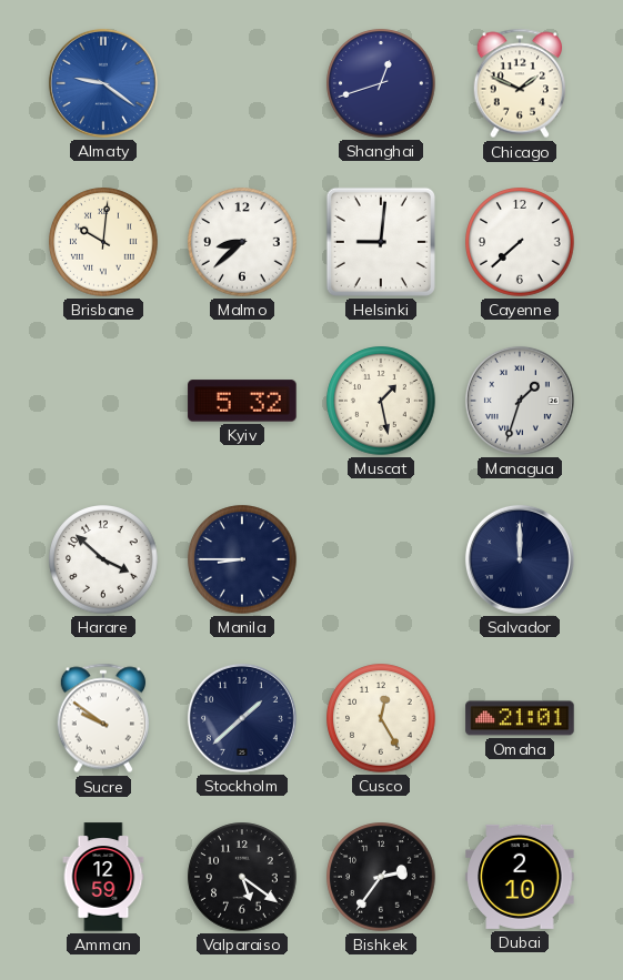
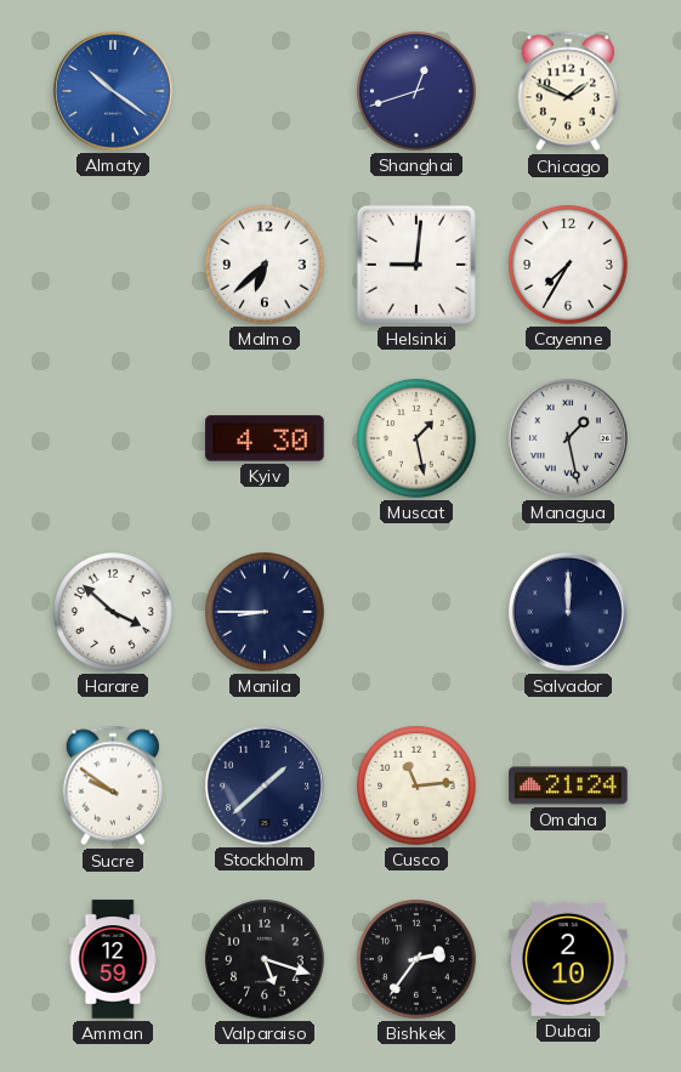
Almaty: 9:21 -> 10:21 (113, 91)
Brisbane: 10:01 -> none (103, 242)
Malmo: 8:38 -> 6:38 (265, 265)
Cayenne: 7:38 -> 7:35 (568, 265)
Kyiv: 5:32 -> 4:30 (265, 438)
Managua: 1:33 -> 1:28 (568, 438)
Cusco: 12:25 -> 11:14 (416, 785)
Omaha: 21:01 -> 21:24 (568, 785)
Valparaiso: 5:21 -> 5:18 (265, 959)
